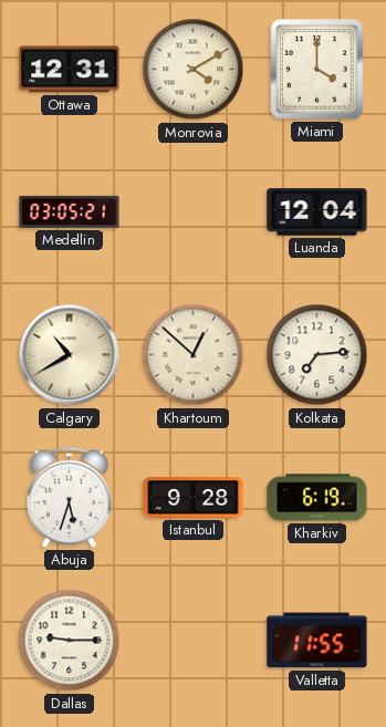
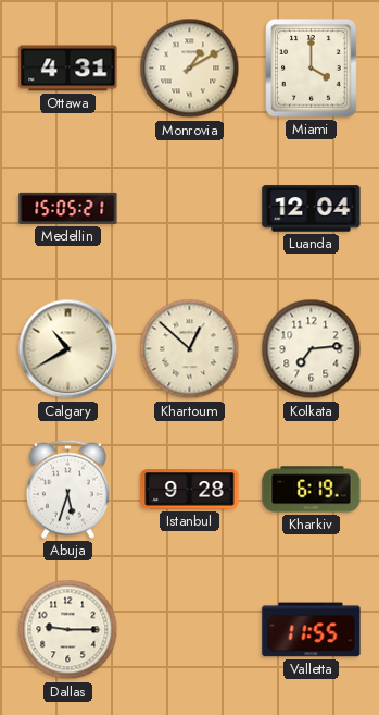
Ottawa: 12:31 -> 4:31 (68, 69)
Monrovia: 4:10 -> 1:10 (190, 69)
Medellin: 03:05 -> 15:05 (68, 208)
